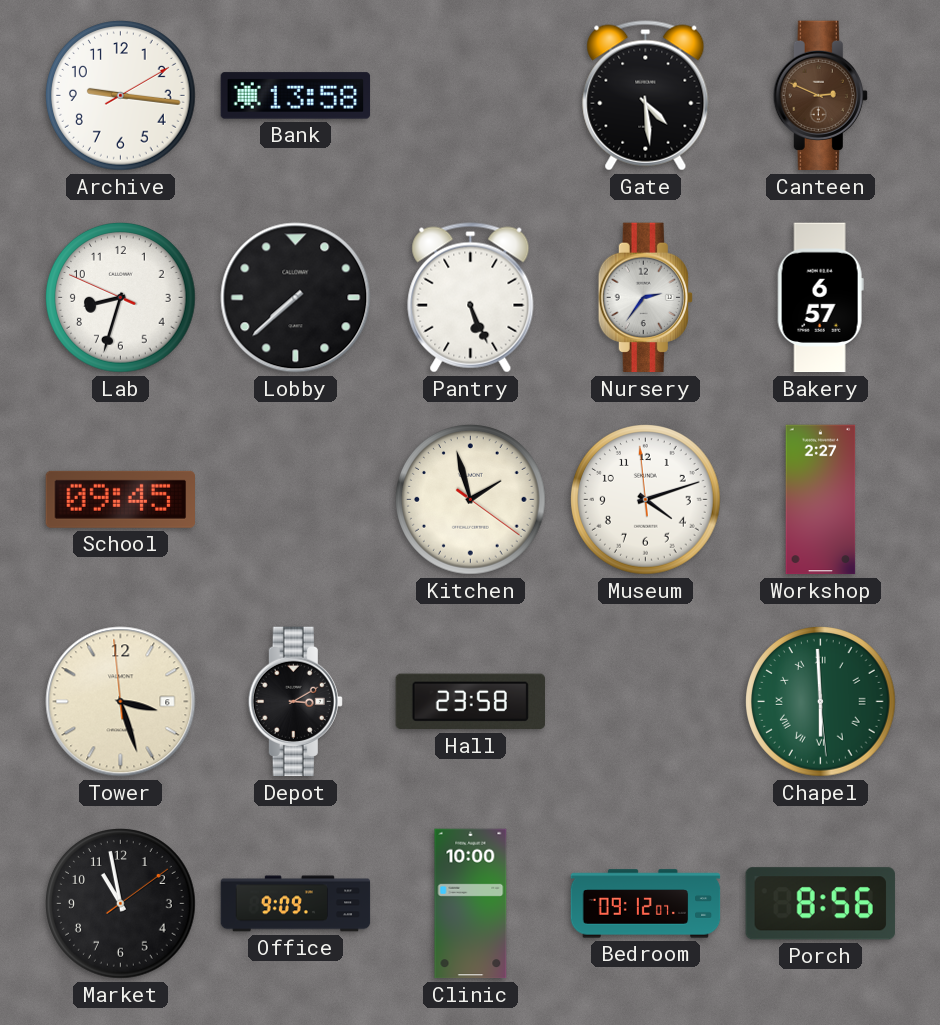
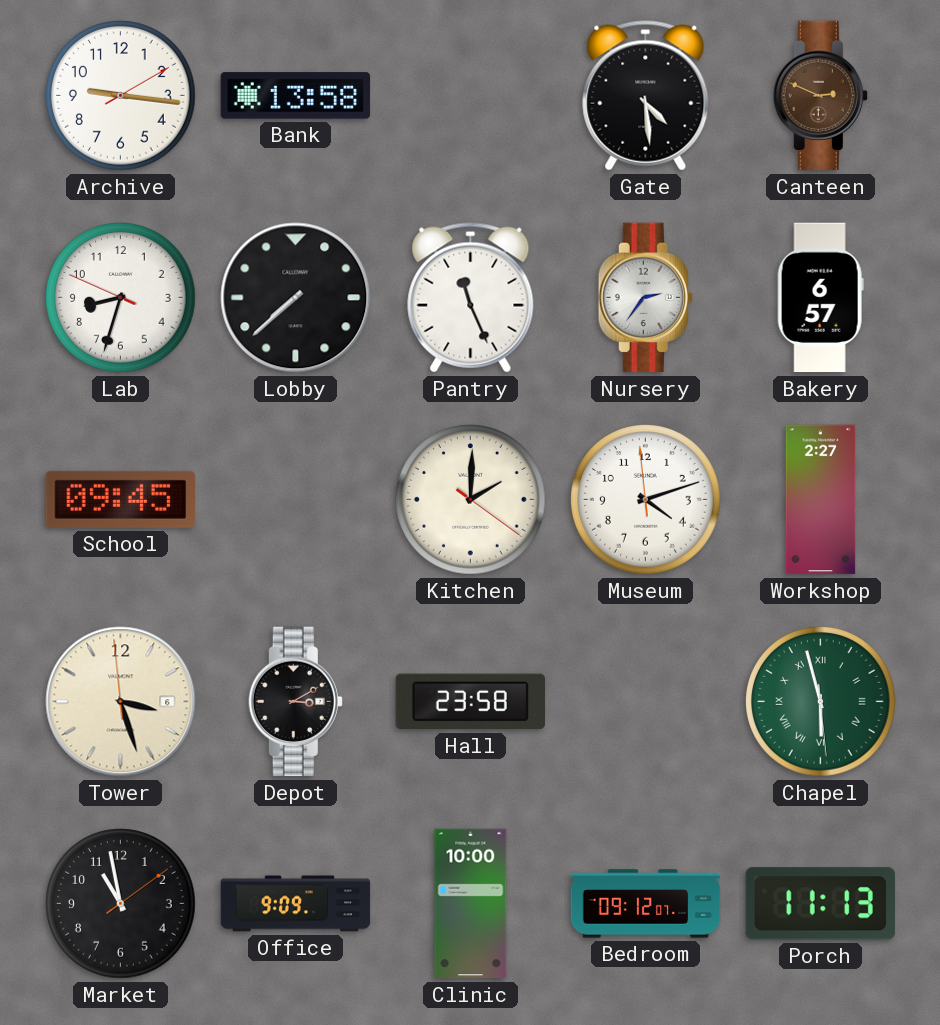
Pantry: 5:26 -> 11:26 (471, 298)
Kitchen: 1:57 -> 2:00 (471, 500)
Chapel: 5:59 -> 5:57 (821, 702)
Porch: 8:56 -> 11:13 (820, 904)
